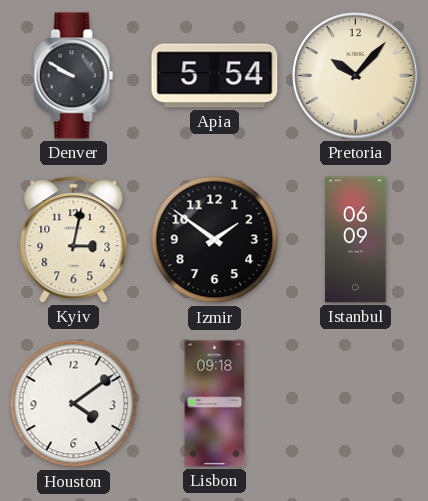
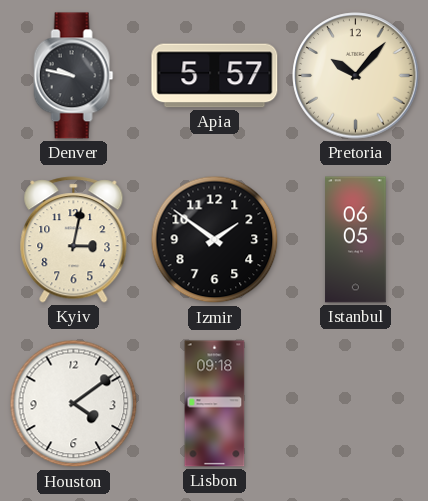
Denver: 9:50 -> 9:47 (74, 76)
Apia: 5:54 -> 5:57 (215, 76)
Istanbul: 06:09 -> 06:05 (356, 240)
